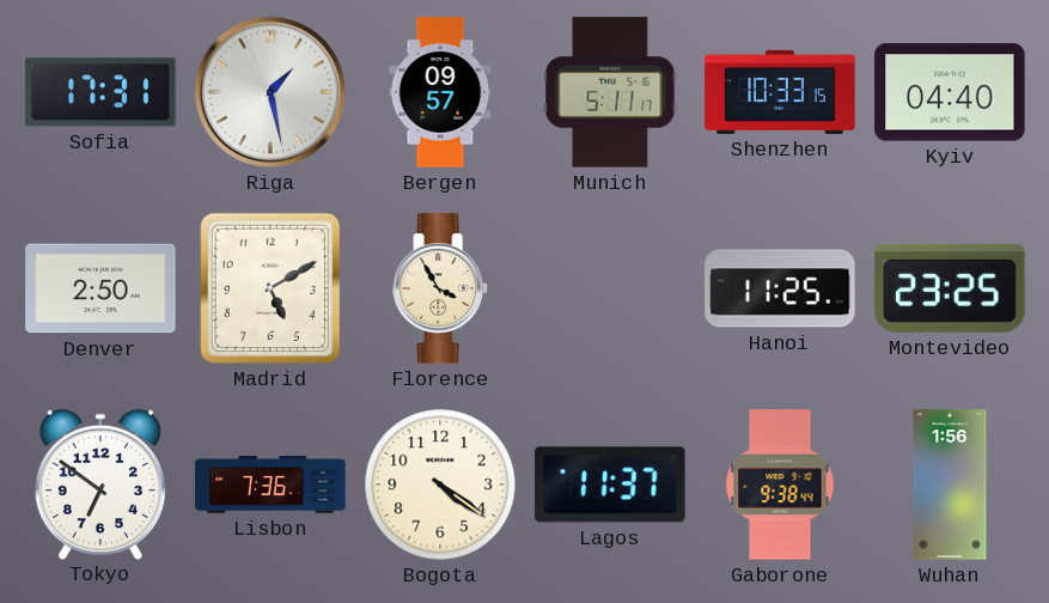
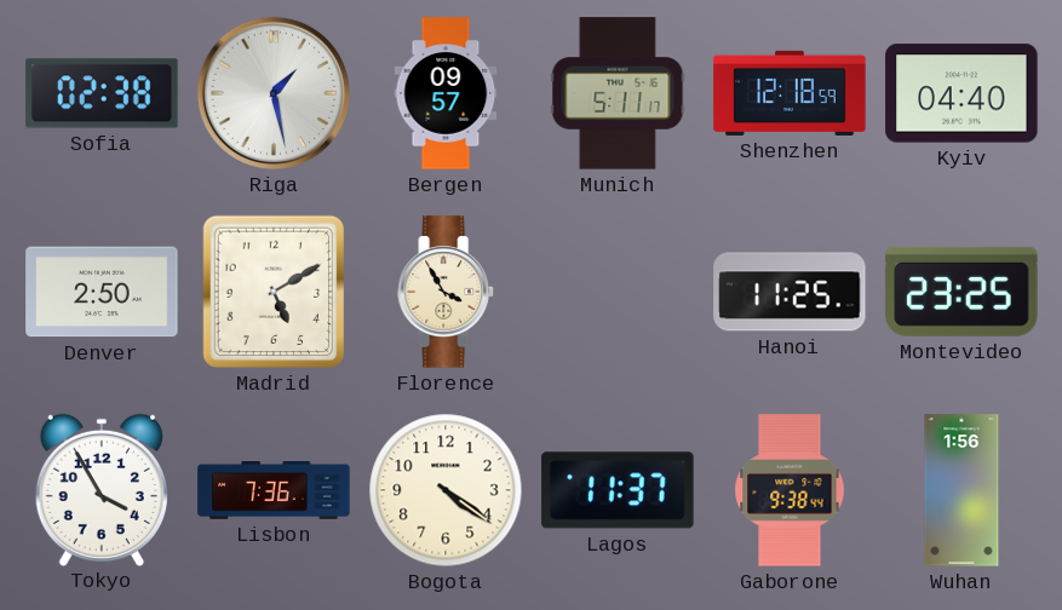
Sofia: 17:31 -> 02:38 (102, 93)
Shenzhen: 10:33 -> 12:18 (790, 93)
Tokyo: 6:51 -> 3:55 (102, 489)
